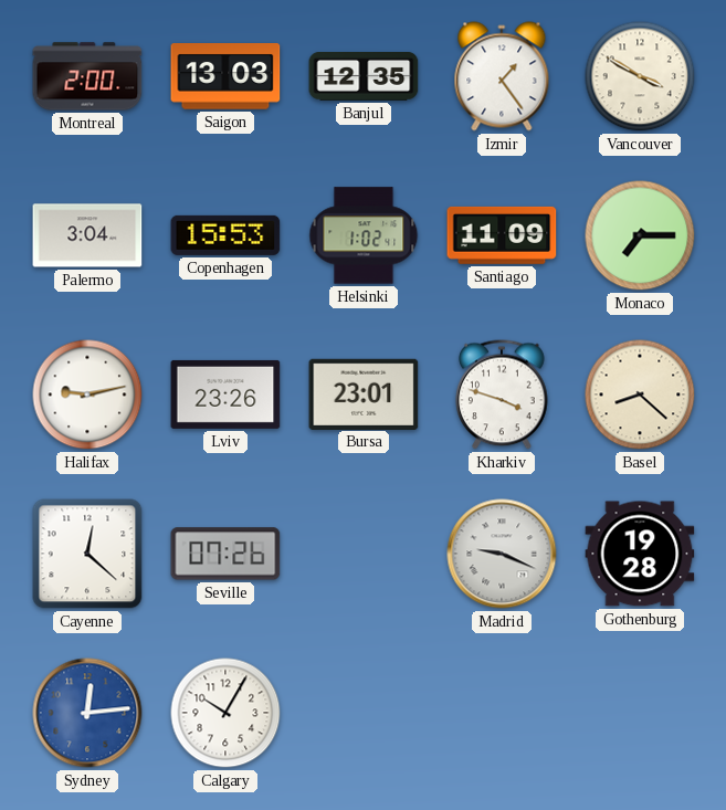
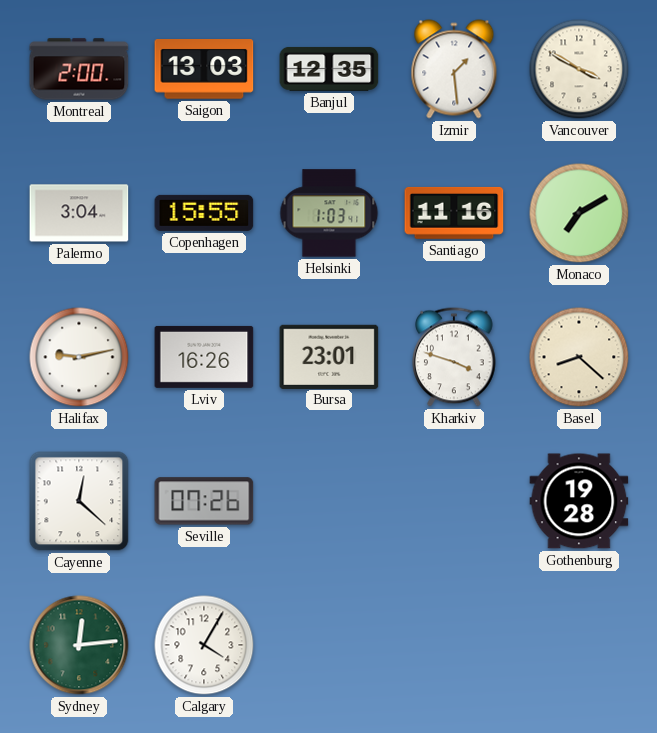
Izmir: 1:24 -> 1:29 (454, 69)
Copenhagen: 15:53 -> 15:55 (204, 213)
Helsinki: 1:02 -> 1:03 (329, 213)
Santiago: 11:09 -> 11:16 (454, 213)
Monaco: 7:15 -> 7:10 (579, 213)
Lviv: 23:26 -> 16:26 (204, 357)
Madrid: 9:19 -> none (502, 554)
Sydney dial: blue -> green (79, 645)
Calgary: 10:05 -> 4:05 (204, 645)
